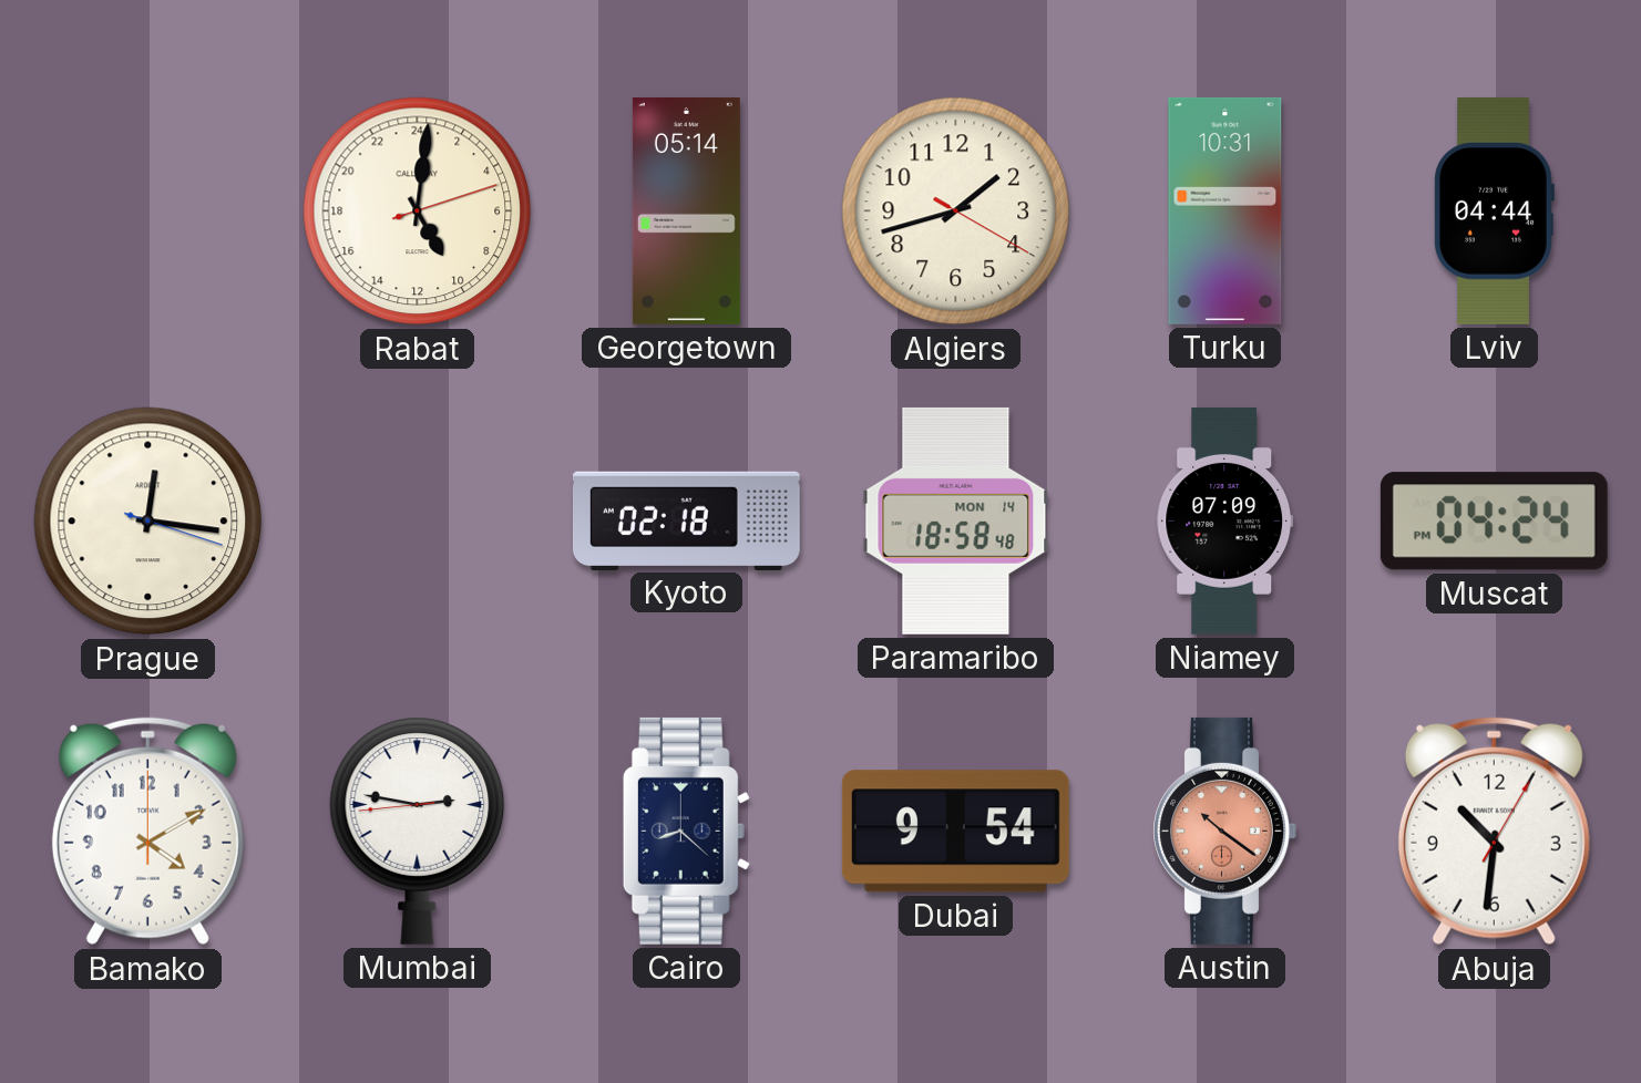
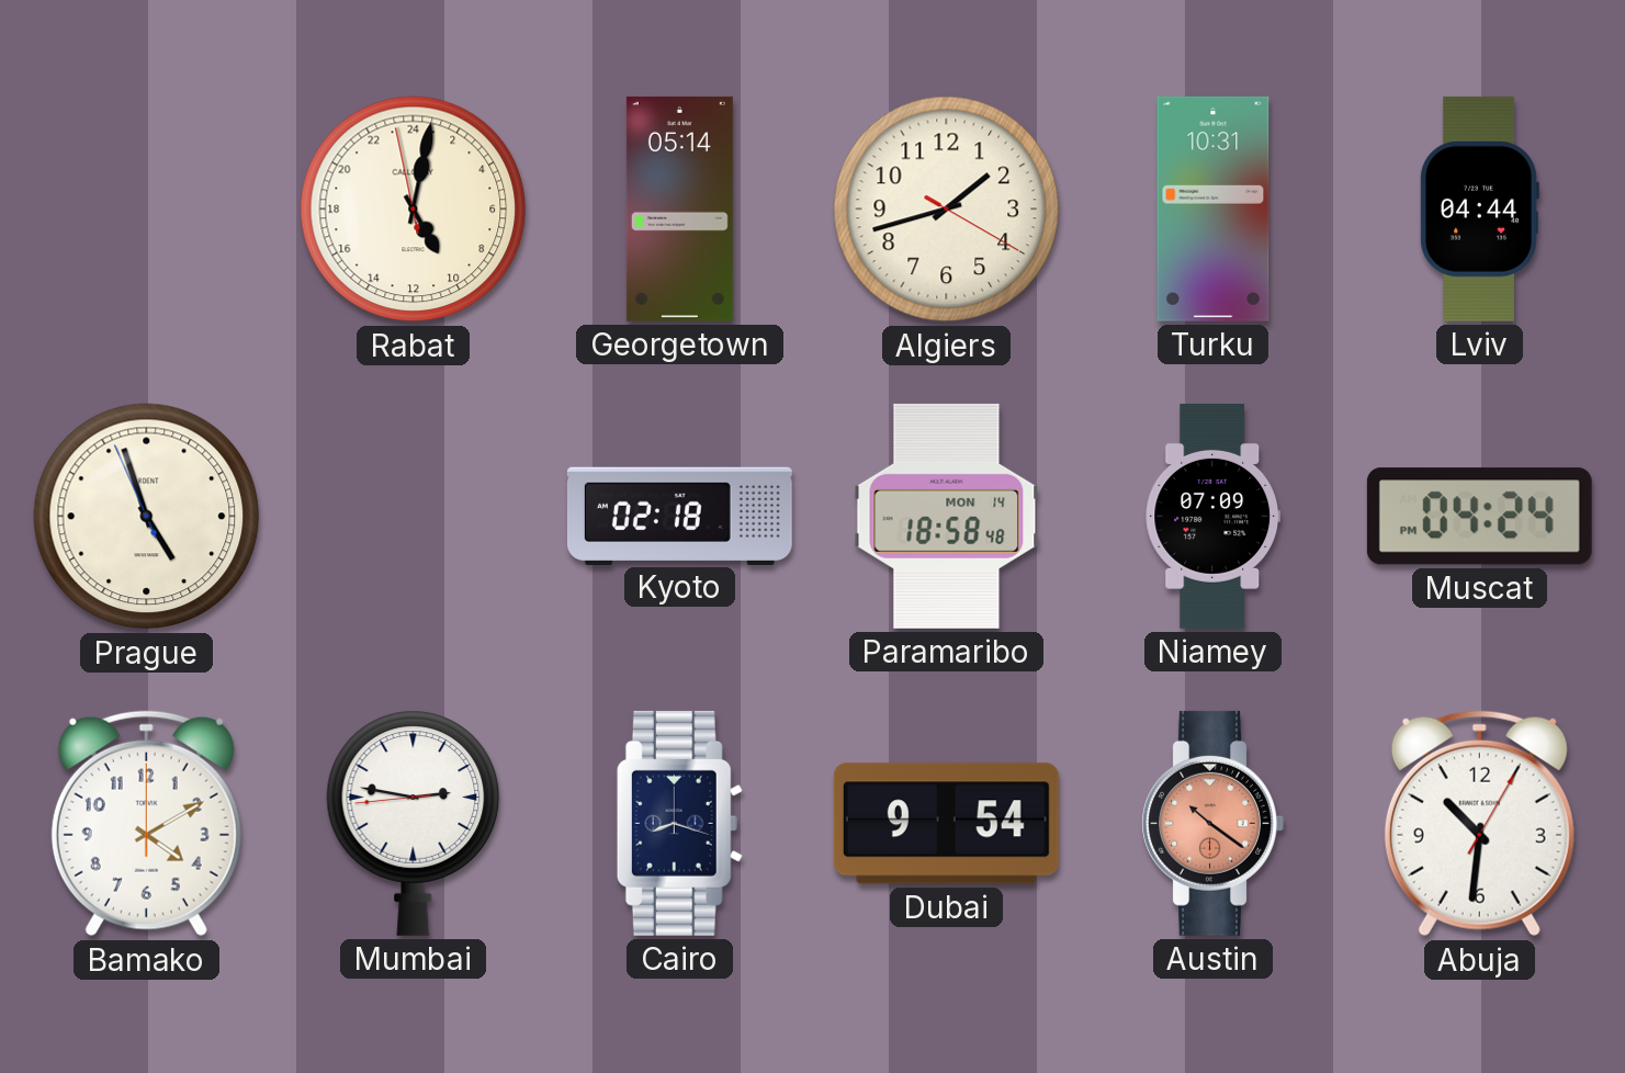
Rabat: 10:01:12 -> 10:01:58 (414, 210)
Prague: 12:16 -> 4:56 (147, 517)
Cairo: 8:22 -> 8:18 (679, 823)
